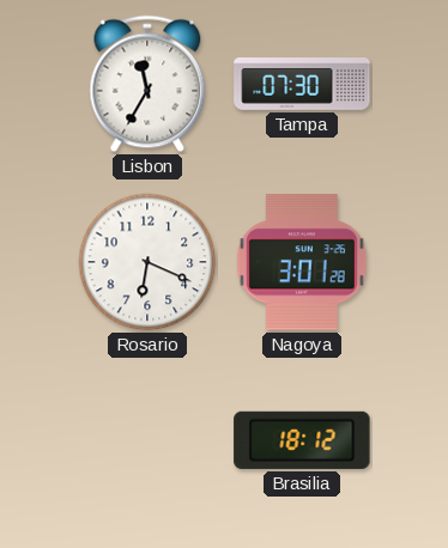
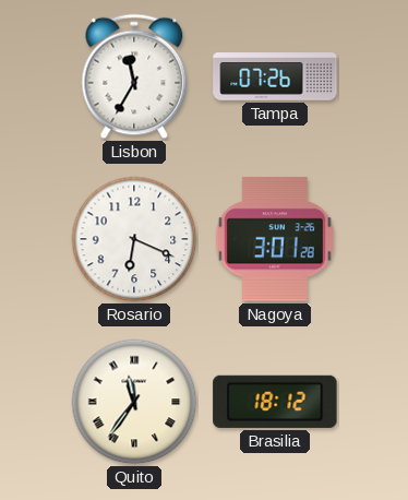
Tampa: 07:30 -> 07:26 (275, 78)
Quito: none -> 11:36 (134, 402)
